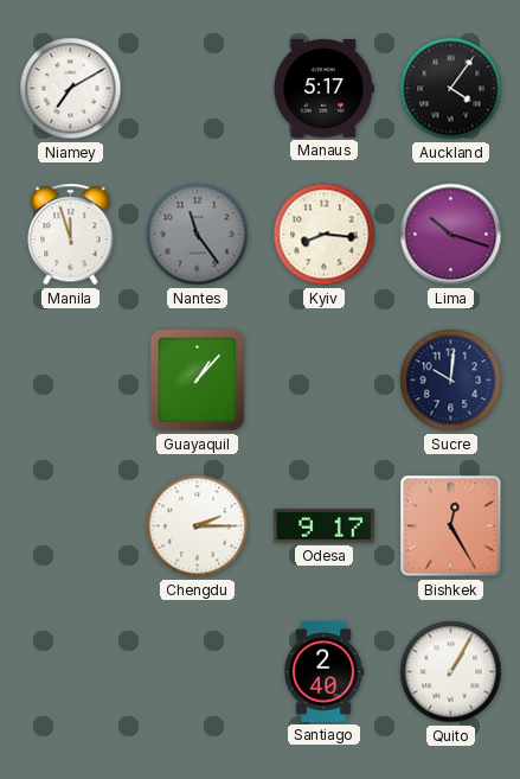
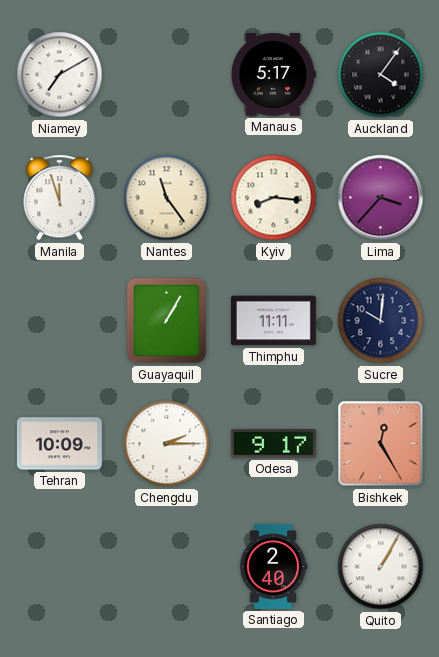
Nantes dial: grey -> cream (167, 198)
Lima: 10:18 -> 3:37 (381, 198)
Guayaquil: 1:07 -> 1:05 (167, 321)
Thimphu: none -> 11:11 (273, 321)
Tehran: none -> 10:09 (59, 444)
